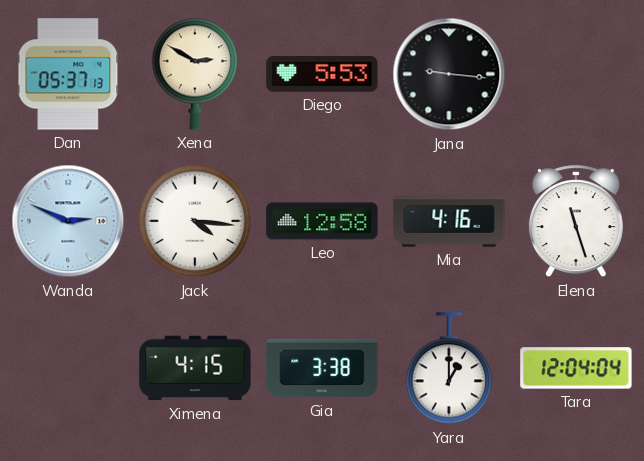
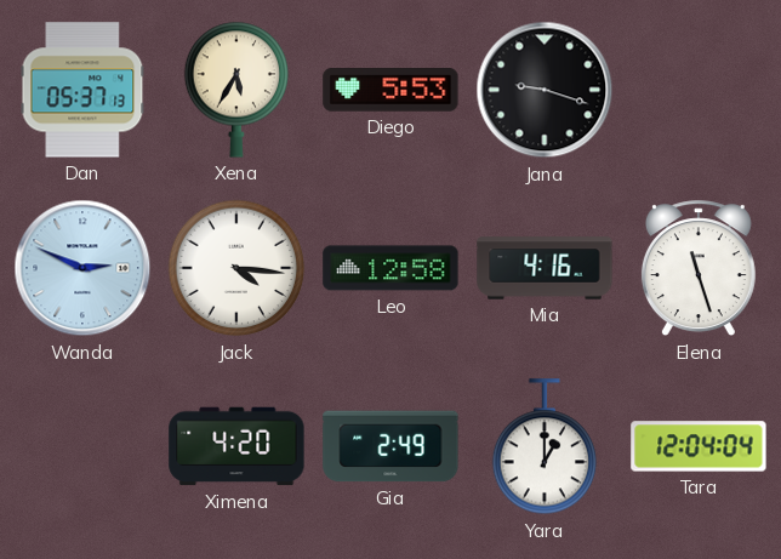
Xena: 2:50 -> 5:35 (235, 90)
Jana: 9:16 -> 9:18 (545, 90)
Ximena: 4:15 -> 4:20 (236, 446)
Gia: 3:38 -> 2:49 (390, 446)
